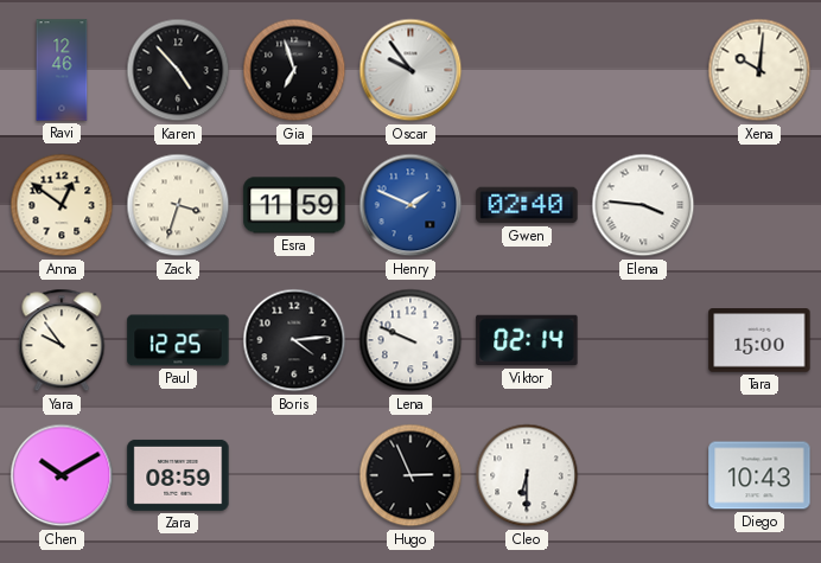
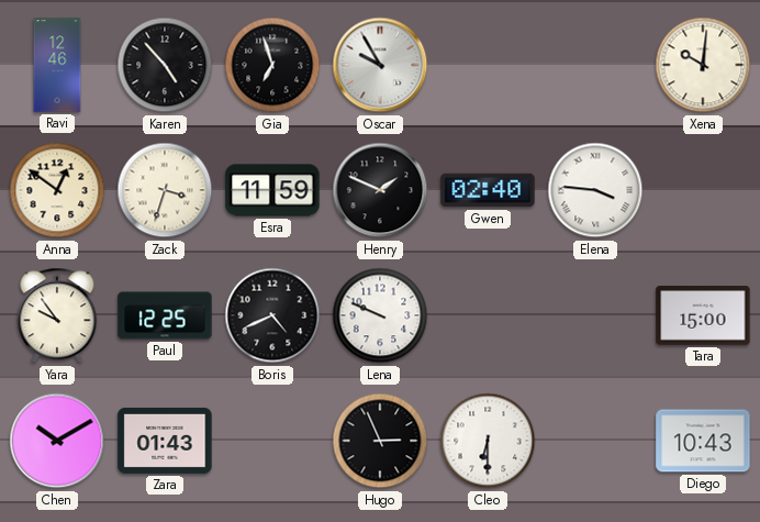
Oscar: 9:54 -> 9:55 (380, 65)
Henry dial: blue -> black (380, 190)
Boris: 4:14 -> 4:41 (272, 315)
Viktor: 02:14 -> none (527, 340)
Zara: 08:59 -> 01:43 (165, 441)
